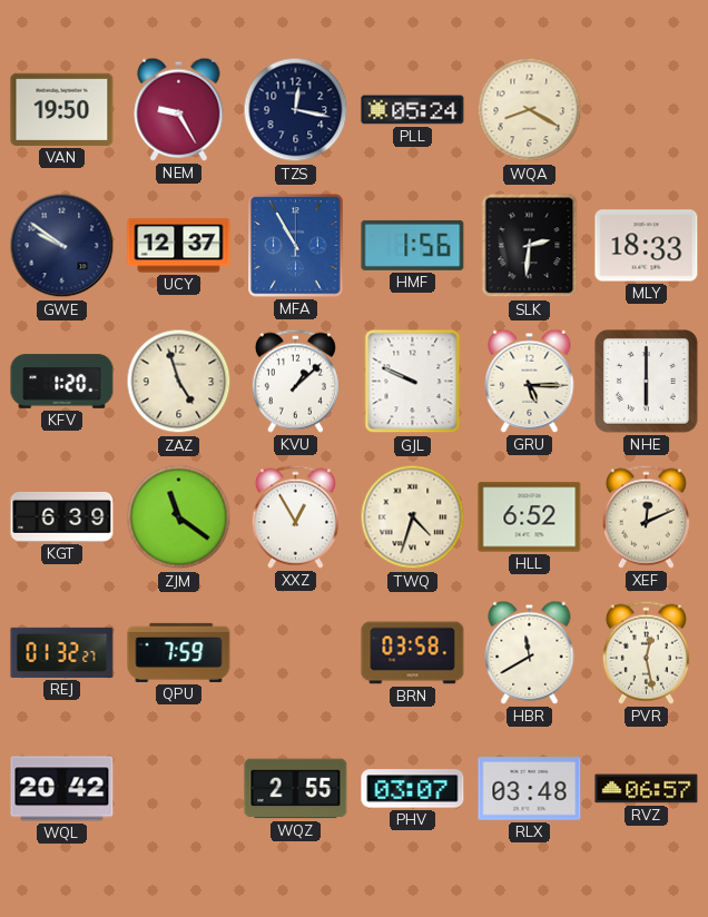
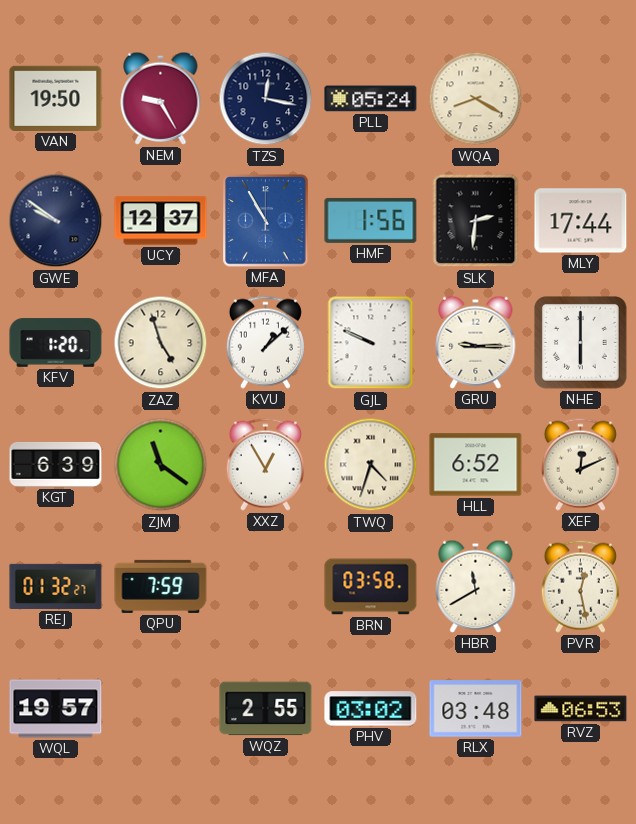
MLY: 18:33 -> 17:44 (581, 221)
GRU: 5:15 -> 9:15 (476, 342)
WQL: 20:42 -> 19:57 (56, 709)
PHV: 03:07 -> 03:02 (371, 709)
RVZ: 06:57 -> 06:53 (581, 709)
